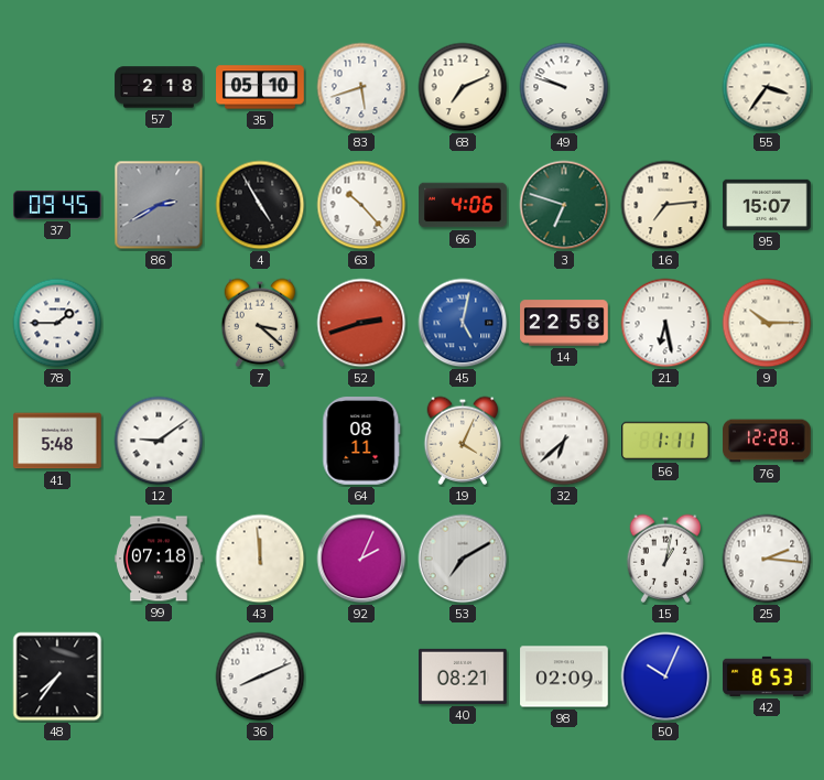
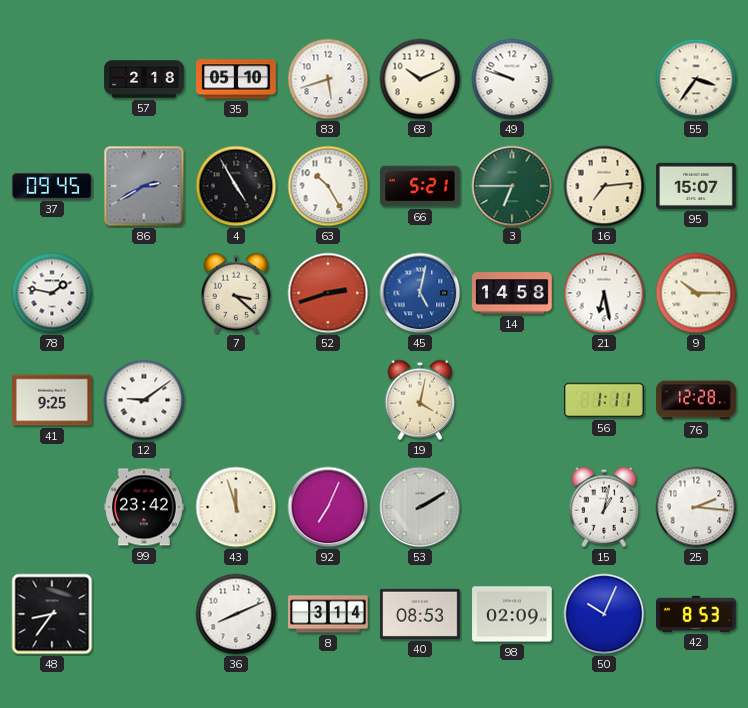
68: 7:11 -> 10:11 (420, 79)
63: 10:23 -> 10:25 (328, 186)
66: 4:06 -> 5:21 (420, 186)
3: 6:48 -> 6:45 (512, 186)
78: 1:45 -> 1:47 (52, 293)
14: 22:58 -> 14:58 (512, 293)
41: 5:48 -> 9:25 (53, 400)
64: 08:11 -> none (361, 442)
19: 4:04 -> 4:02 (420, 400)
32: 6:38 -> none (564, 441)
99: 07:18 -> 23:42 (144, 507)
43: 11:59 -> 11:57 (236, 507)
92: 2:04 -> 7:04 (328, 507)
53: 7:10 -> 2:10 (420, 507)
48: 7:36 -> 8:36 (52, 614)
8: none -> 3:14 (328, 614)
40: 08:21 -> 08:53 (420, 614)
